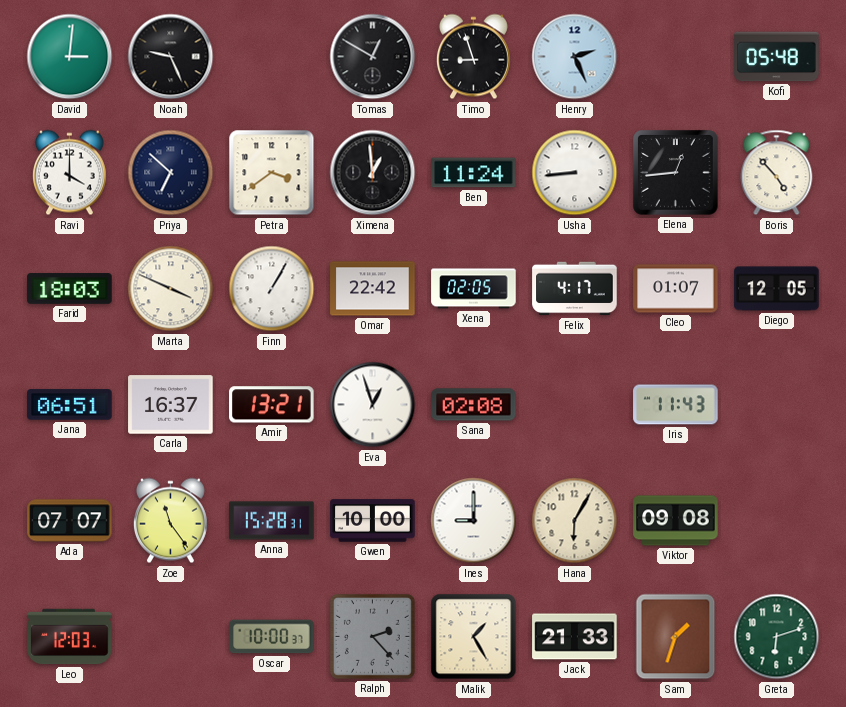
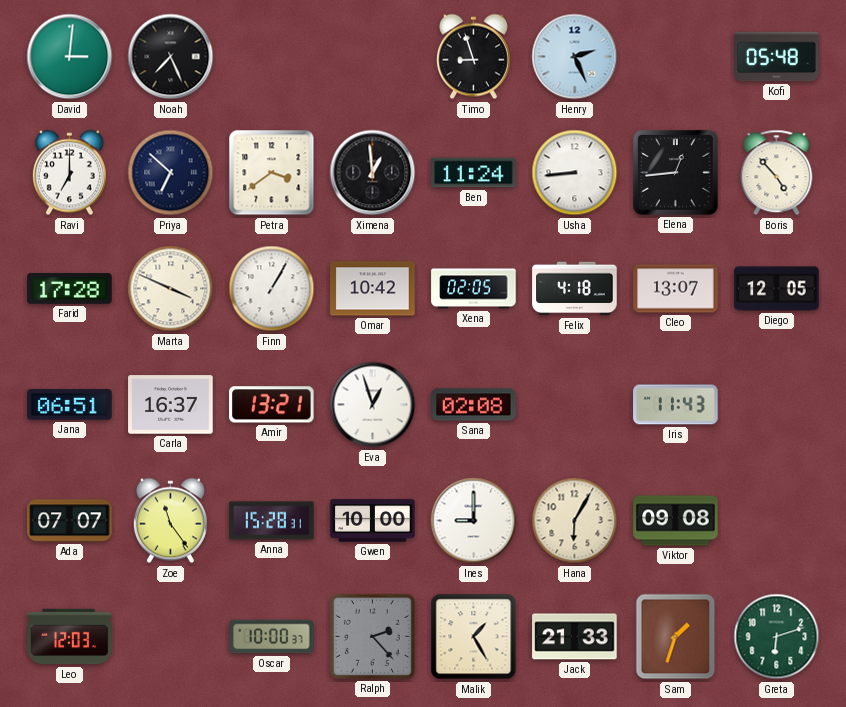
Noah: 9:26 -> 7:26 (171, 57)
Tomas: 12:50 -> none (373, 57)
Ravi: 4:00 -> 7:00 (69, 173)
Farid: 18:03 -> 17:28 (70, 289)
Omar: 22:42 -> 10:42 (373, 289)
Felix: 4:17 -> 4:18 (575, 289)
Cleo: 01:07 -> 13:07 (676, 289)
